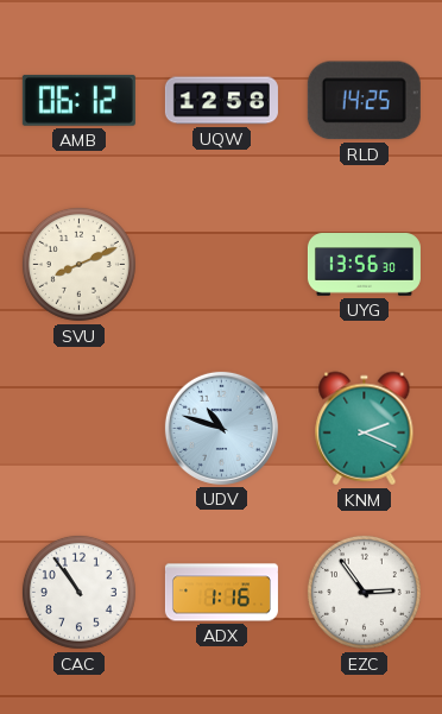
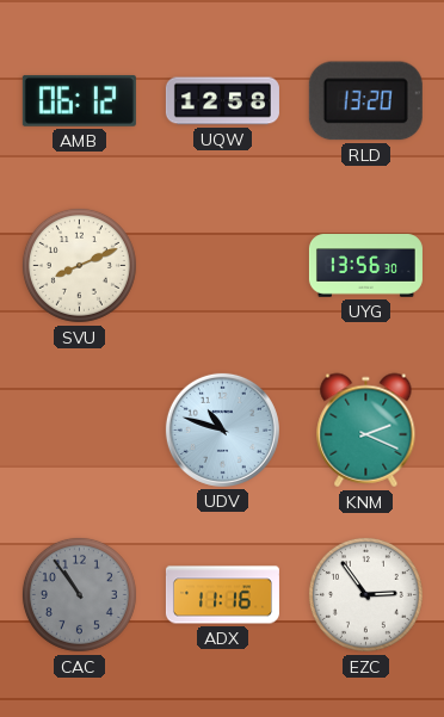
RLD: 14:25 -> 13:20 (365, 101)
CAC dial: white -> grey (79, 594)
ADX: 1:16 -> 11:16 (222, 595)
